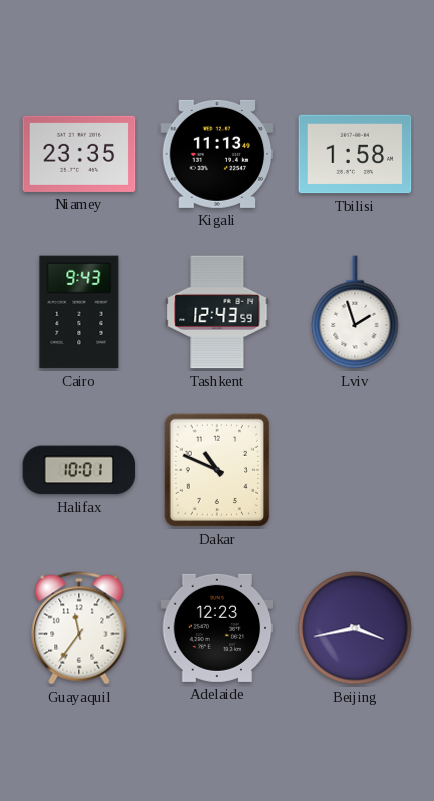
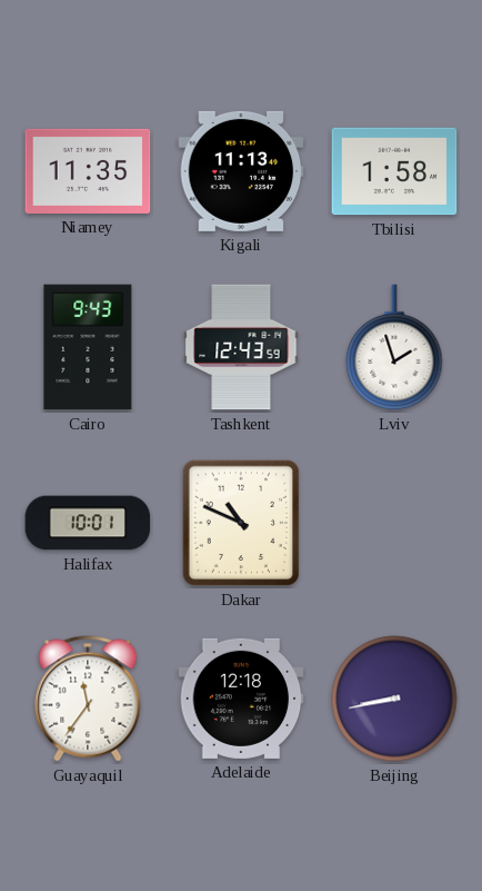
Niamey: 23:35 -> 11:35 (88, 171)
Adelaide: 12:23 -> 12:18 (241, 699)
Beijing: 3:43 -> 8:43 (394, 699)
